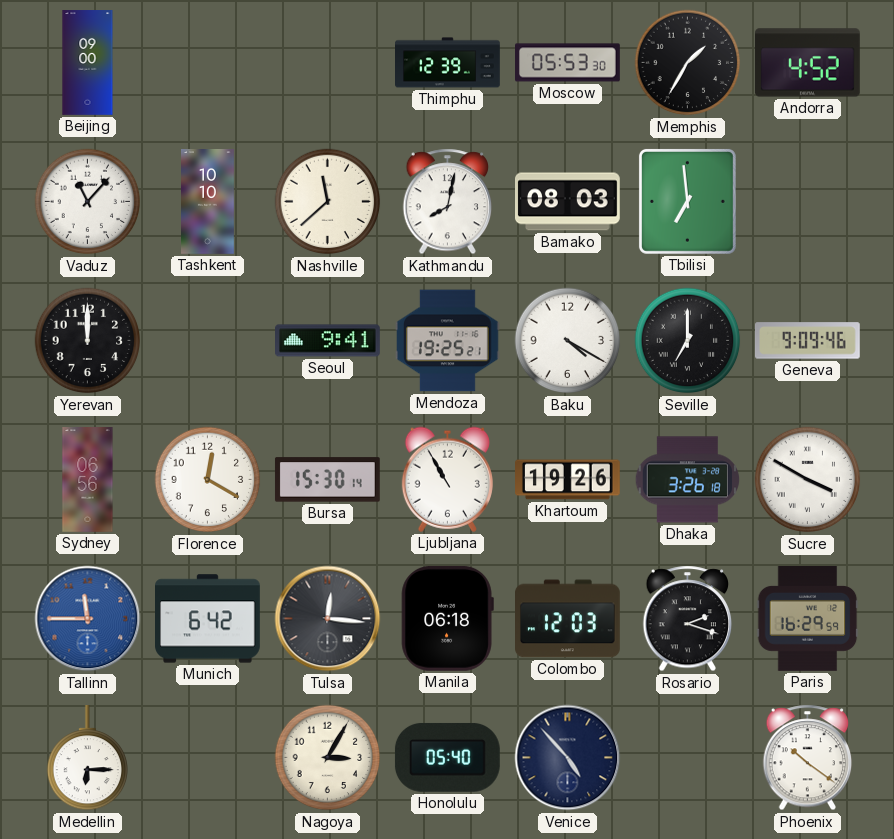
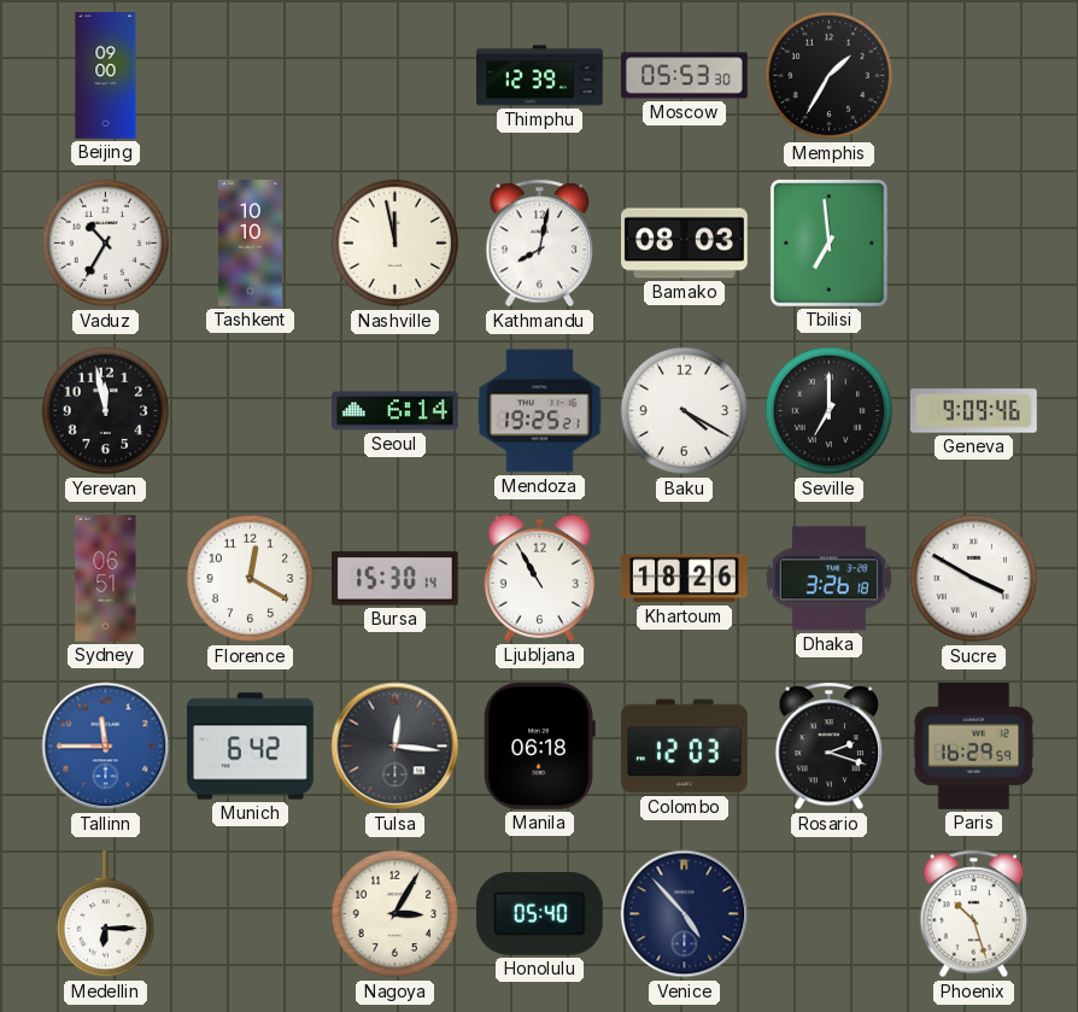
Andorra: 4:52 -> none (808, 63)
Vaduz: 11:07 -> 10:35 (106, 244)
Nashville: 11:38 -> 11:58 (396, 244)
Yerevan: 12:00 -> 11:58 (106, 411)
Seoul: 9:41 -> 6:14 (396, 411)
Sydney: 06:56 -> 06:51 (106, 579)
Khartoum: 19:26 -> 18:26 (685, 579)
Phoenix: 10:21 -> 10:27 (974, 914)
